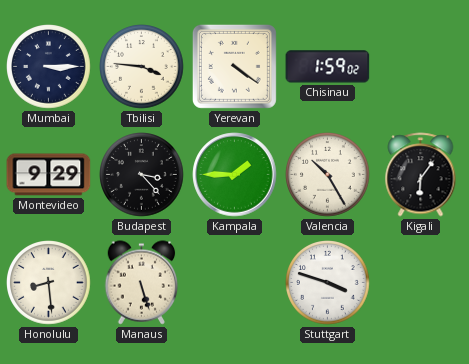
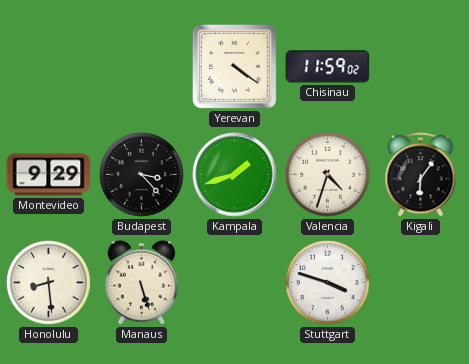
Mumbai: 3:15 -> none (49, 67)
Tbilisi: 3:46 -> none (142, 67)
Chisinau: 1:59 -> 11:59 (328, 67)
Kampala: 1:45 -> 1:42 (235, 175)
Valencia: 10:25 -> 4:33 (328, 175)
